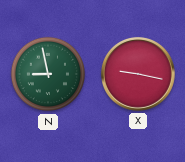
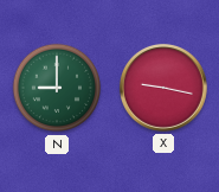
N: 8:58 -> 9:00 (57, 88)
